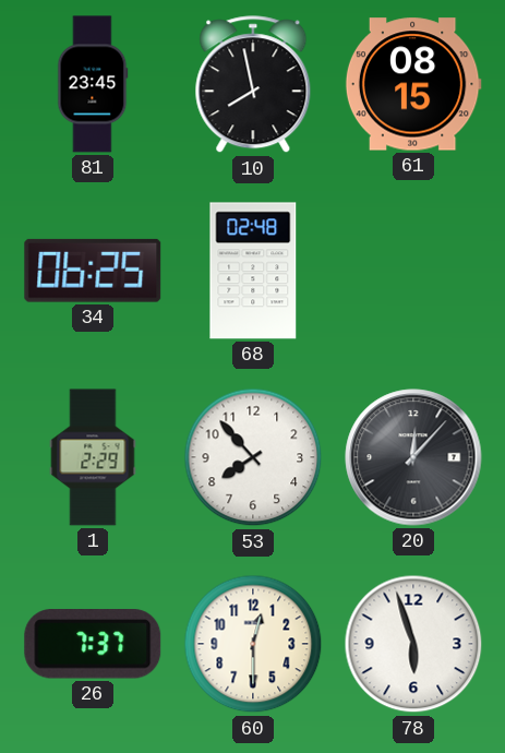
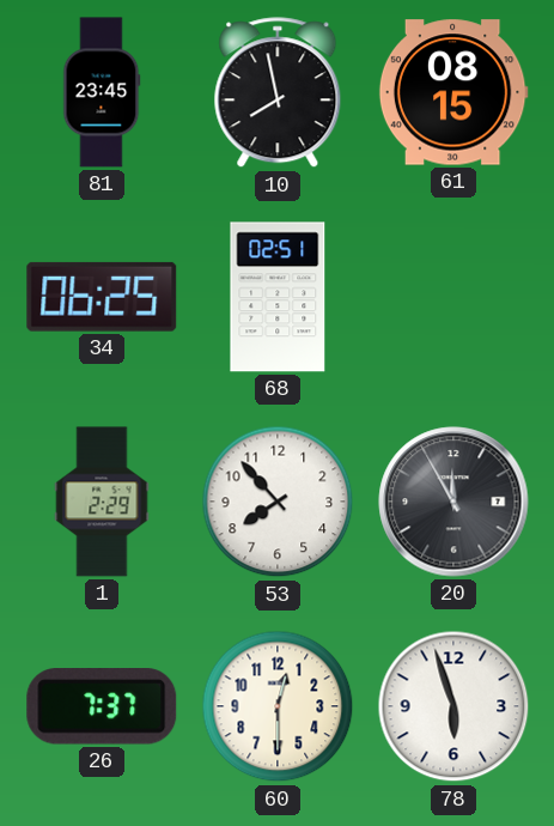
68: 02:48 -> 02:51 (278, 297)
20: 12:07 -> 11:55 (453, 502)
